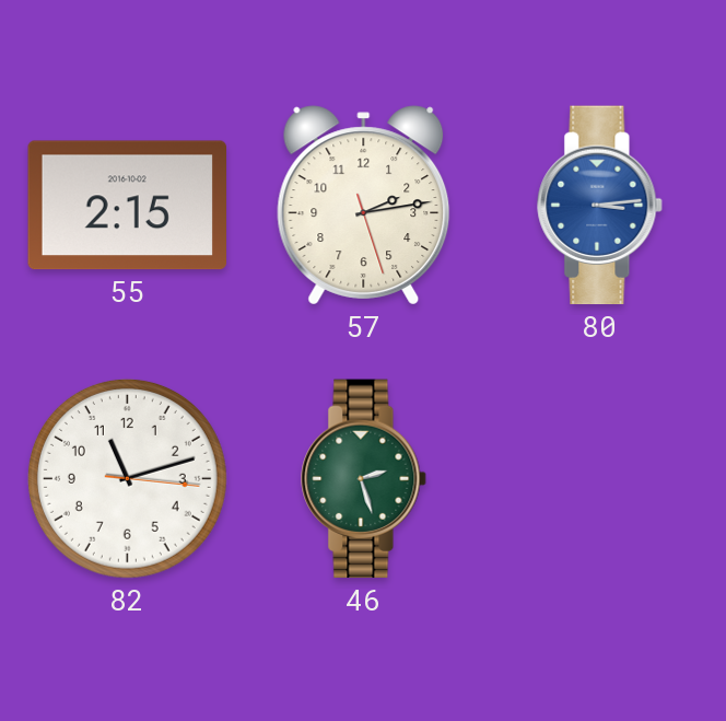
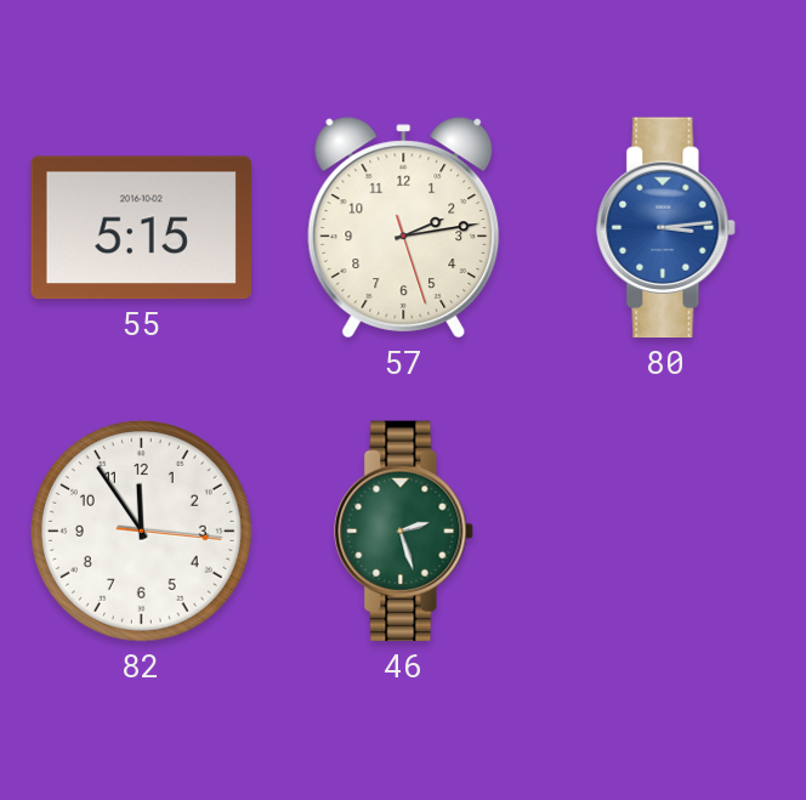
55: 2:15 -> 5:15 (141, 228)
82: 11:12 -> 11:54 (141, 531)
